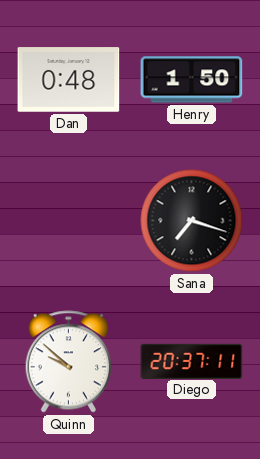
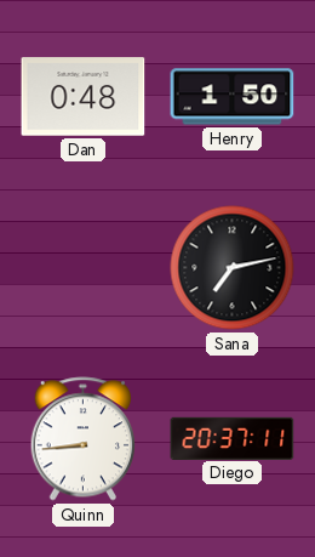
Sana: 7:18 -> 7:13 (233, 268)
Quinn: 9:52 -> 8:44 (84, 439)
